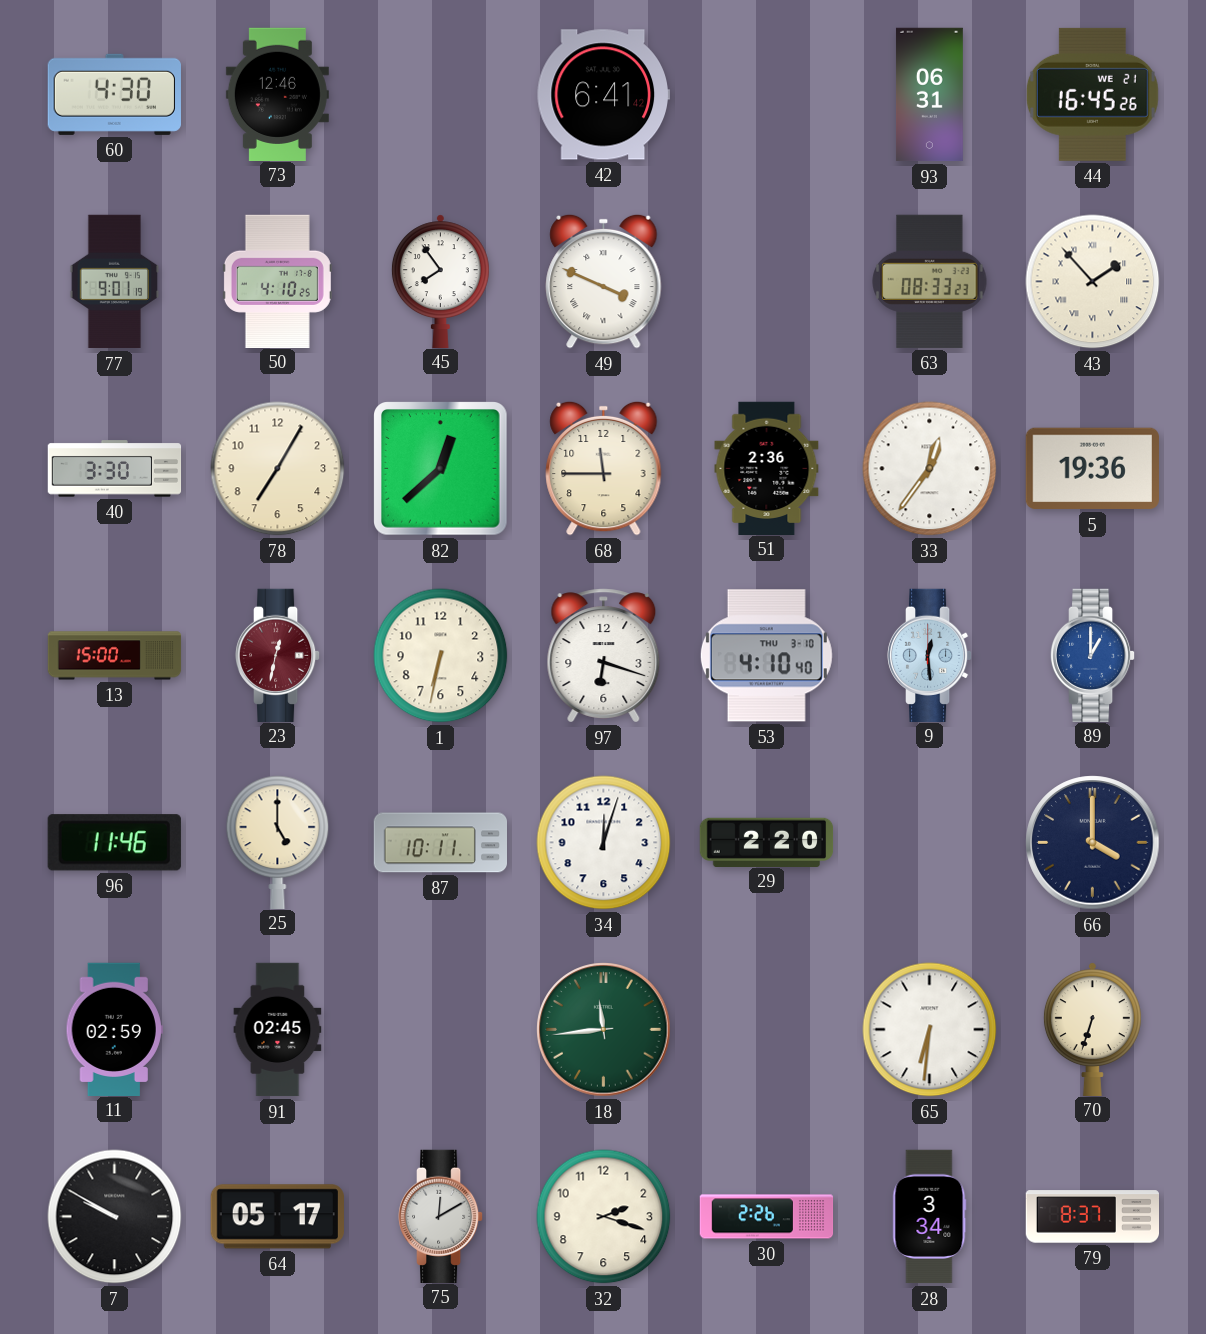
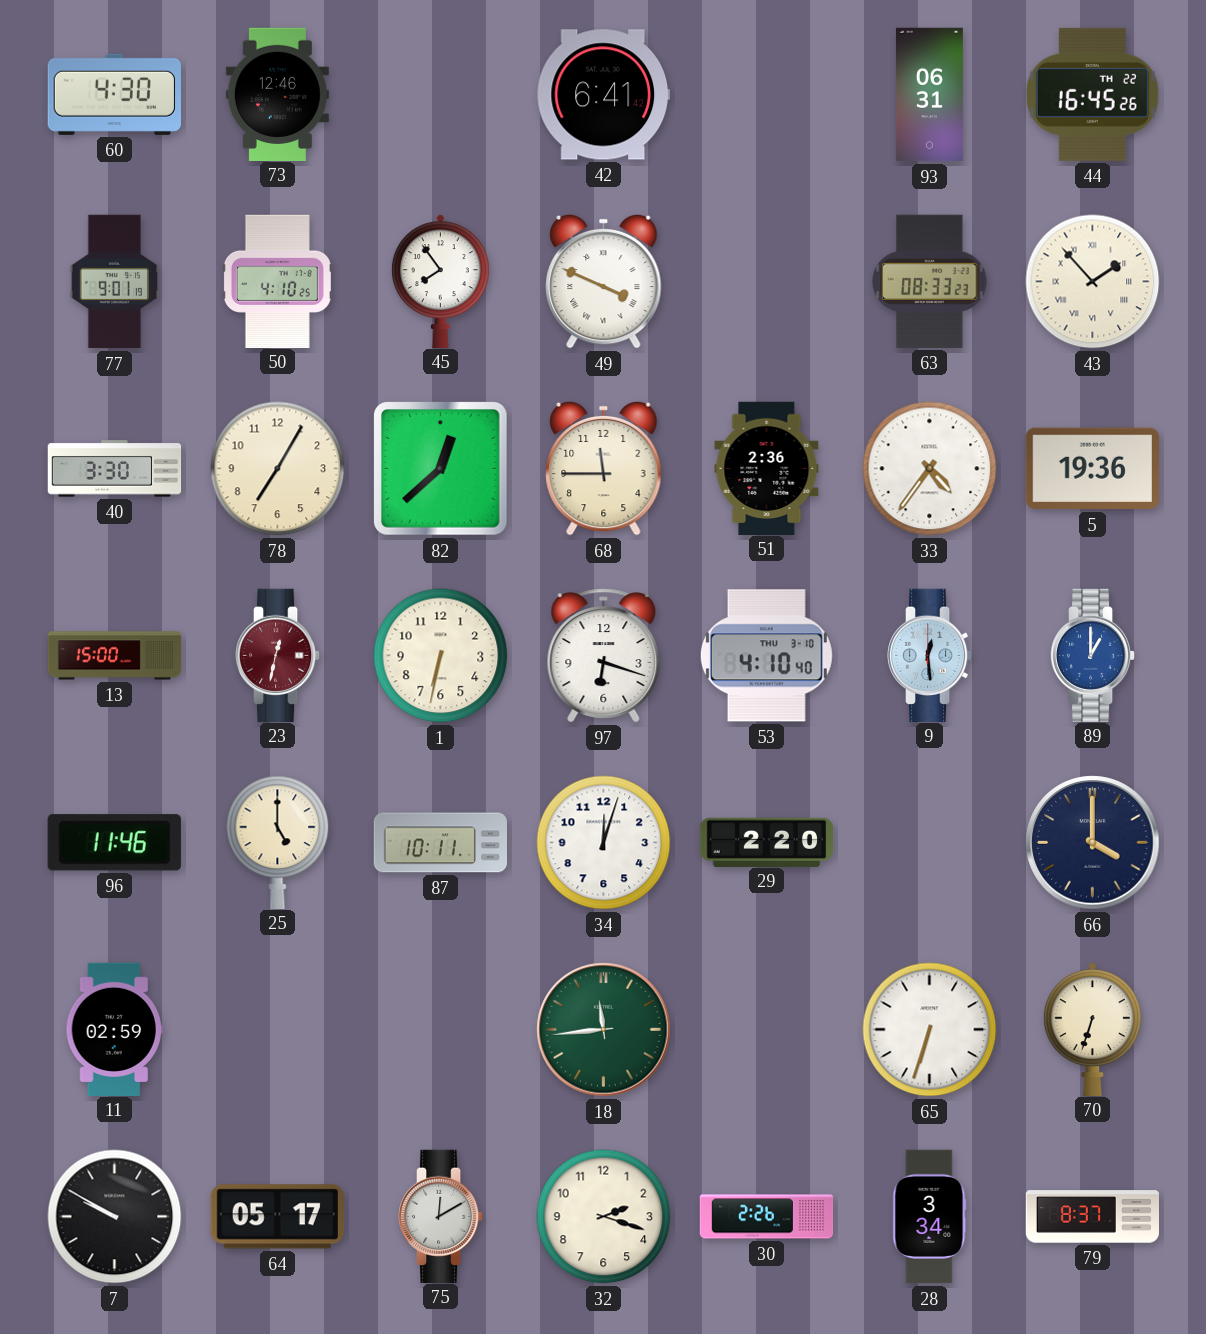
44 date: WE 21 -> TH 22 (1092, 94)
33: 12:36 -> 4:36 (930, 469)
91: 02:45 -> none (278, 1030)
65: 6:31 -> 6:33 (930, 1030)
